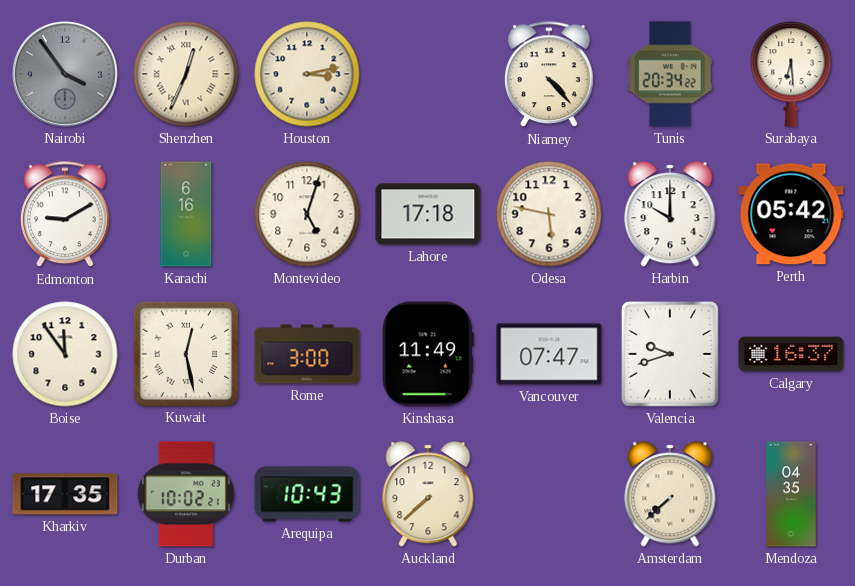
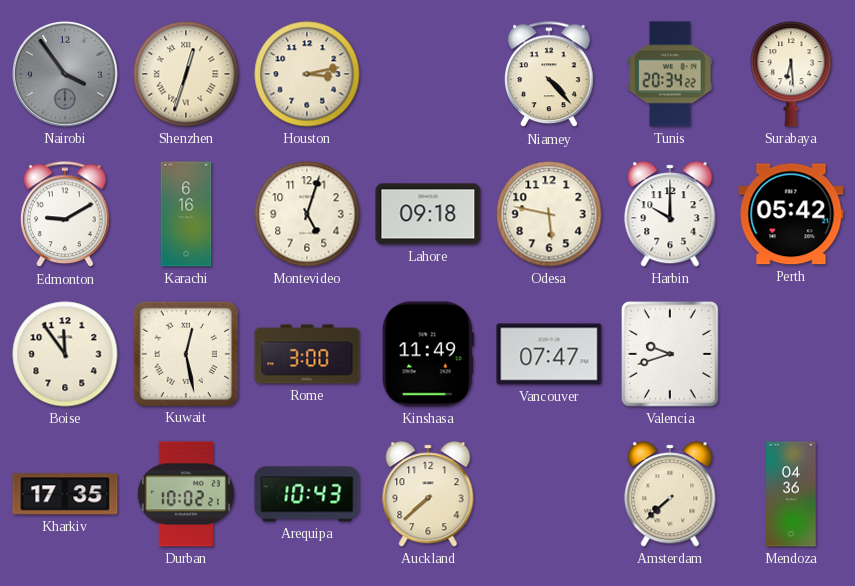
Shenzhen: 12:34 -> 12:33 (186, 74)
Lahore: 17:18 -> 09:18 (428, 214)
Calgary: 16:37 -> none (791, 354)
Mendoza: 04:35 -> 04:36 (791, 494)
